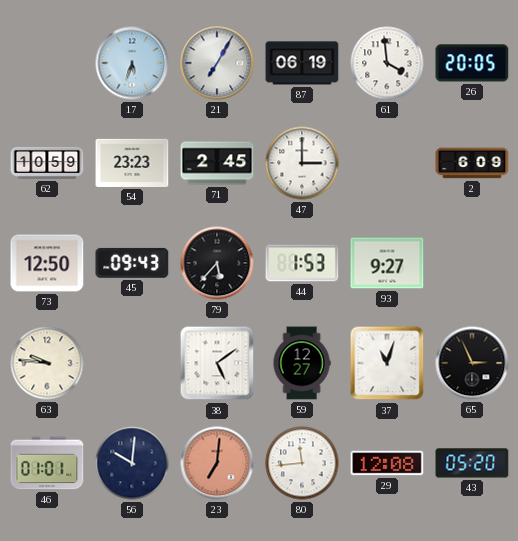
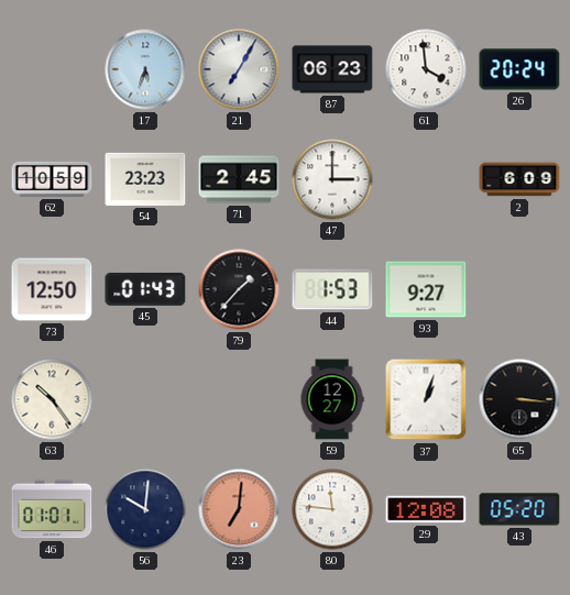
87: 06:19 -> 06:23 (332, 69)
26: 20:05 -> 20:24 (519, 69)
45: 09:43 -> 01:43 (145, 289)
79: 5:37 -> 1:37 (239, 289)
63: 9:46 -> 10:24 (52, 399)
38: 5:09 -> none (217, 363)
37: 11:03 -> 1:03 (426, 399)
65: 2:56 -> 3:16 (519, 399)
80: 11:44 -> 11:46 (332, 509)
